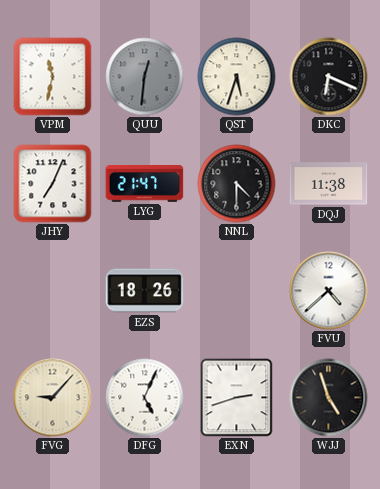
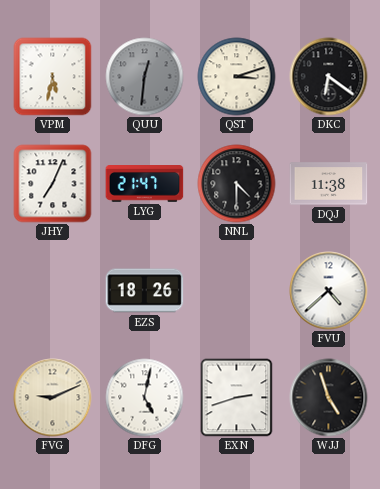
VPM: 11:32 -> 5:32 (53, 77)
QST: 5:33 -> 3:12 (237, 77)
DKC: 6:19 -> 6:21 (329, 77)
FVG: 9:07 -> 9:11 (53, 398)
DFG: 5:04 -> 5:02 (145, 398)
